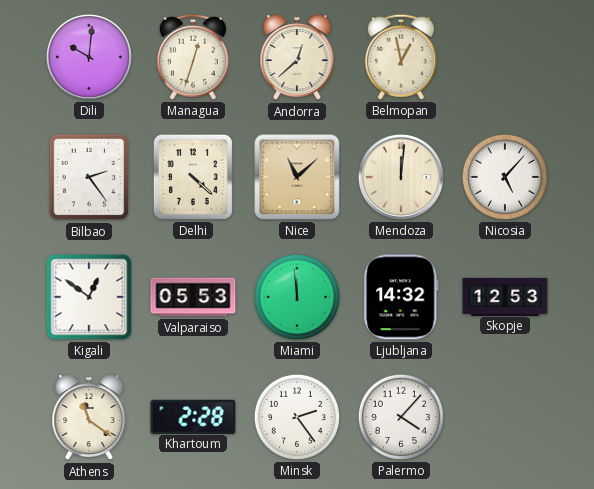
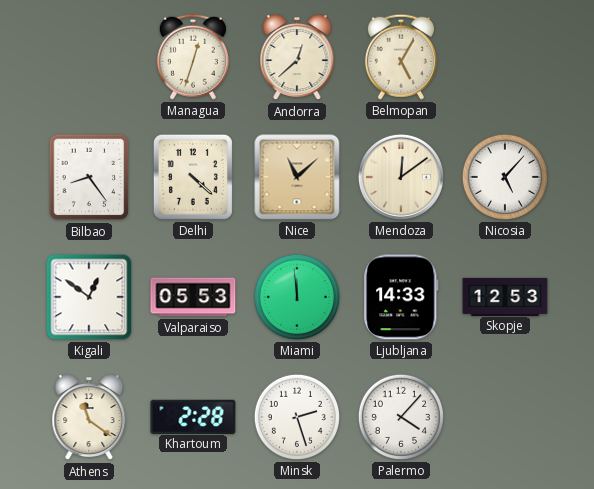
Dili: 10:01 -> none (89, 57)
Belmopan: 12:58 -> 5:05 (401, 57)
Bilbao: 2:24 -> 8:24 (89, 177)
Mendoza: 12:01 -> 12:09 (401, 177)
Ljubljana: 14:32 -> 14:33 (401, 297)
Minsk: 2:24 -> 2:27 (297, 417)
